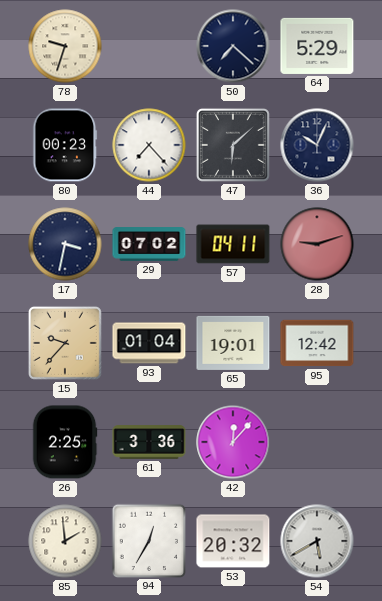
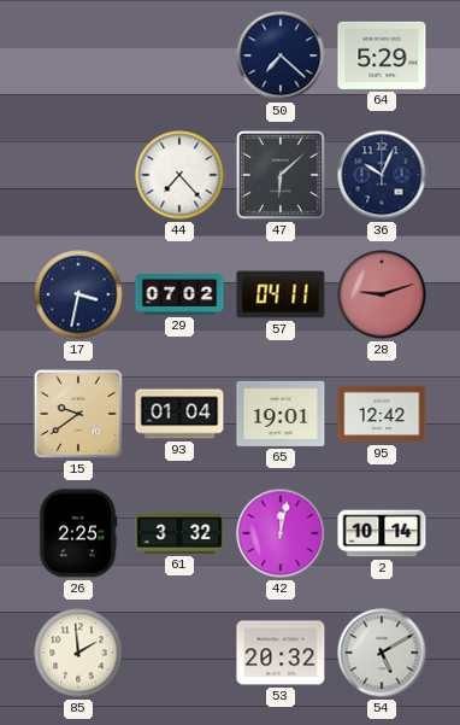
78: 9:33 -> none (65, 46)
80: 00:23 -> none (65, 145)
15: 9:37 -> 9:39 (78, 414)
61: 3:36 -> 3:32 (179, 533)
42: 12:07 -> 12:02 (281, 533)
2: none -> 10:14 (382, 533)
94: 12:35 -> none (148, 540)
54: 5:40 -> 5:10 (382, 653)
